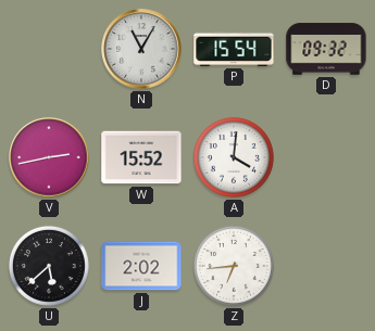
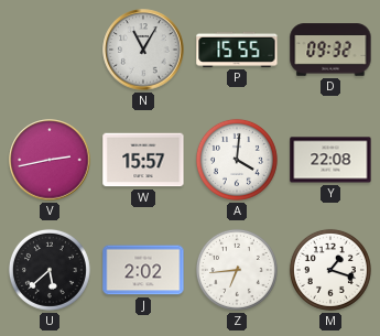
P: 15:54 -> 15:55 (237, 50)
W: 15:52 -> 15:57 (143, 160)
Y: none -> 22:08 (330, 160)
M: none -> 1:18 (330, 270)
